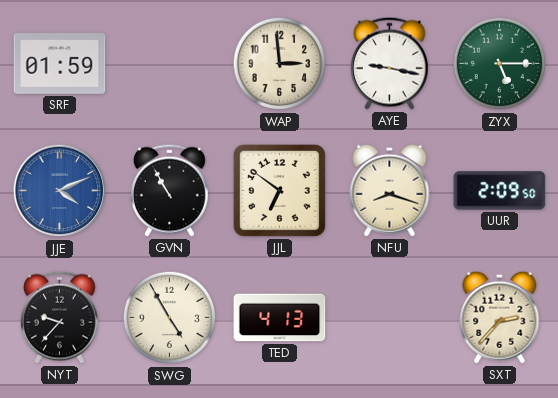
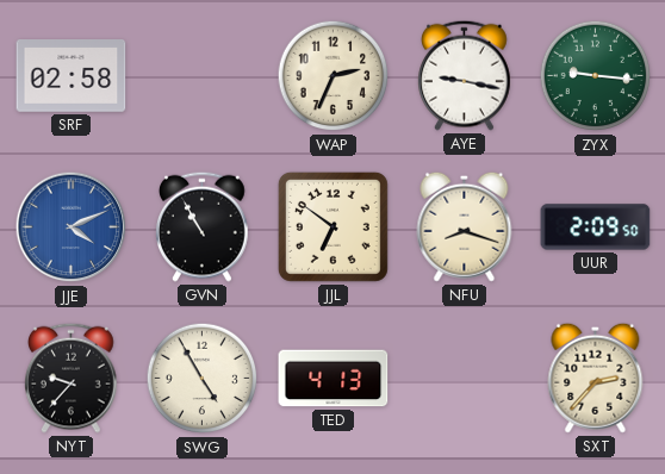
SRF: 01:59 -> 02:58 (72, 76)
WAP: 2:59 -> 2:34 (334, 76)
ZYX: 5:15 -> 9:16 (596, 76)
